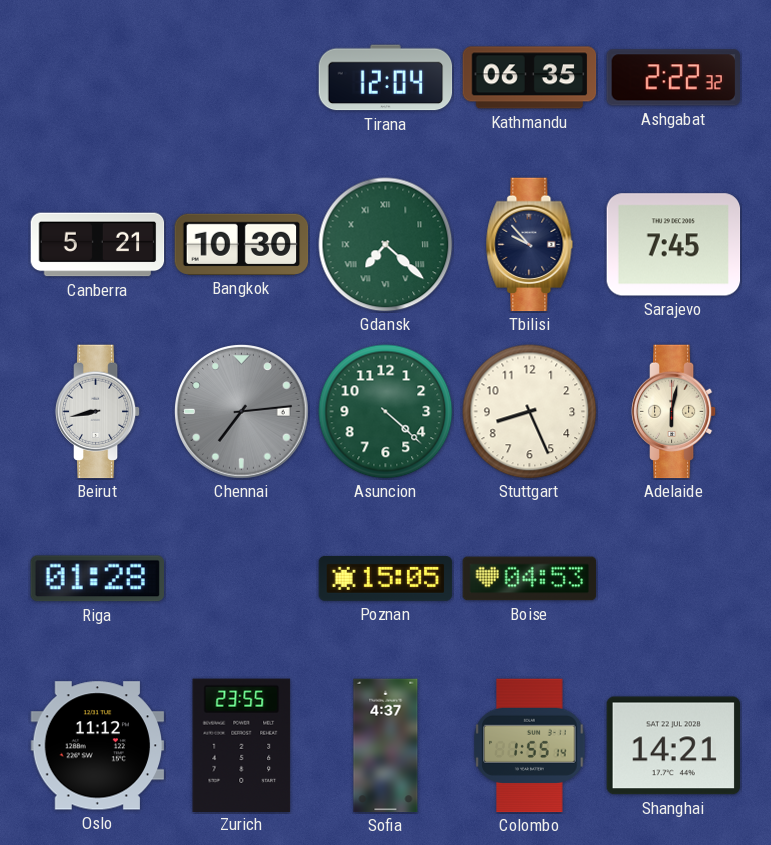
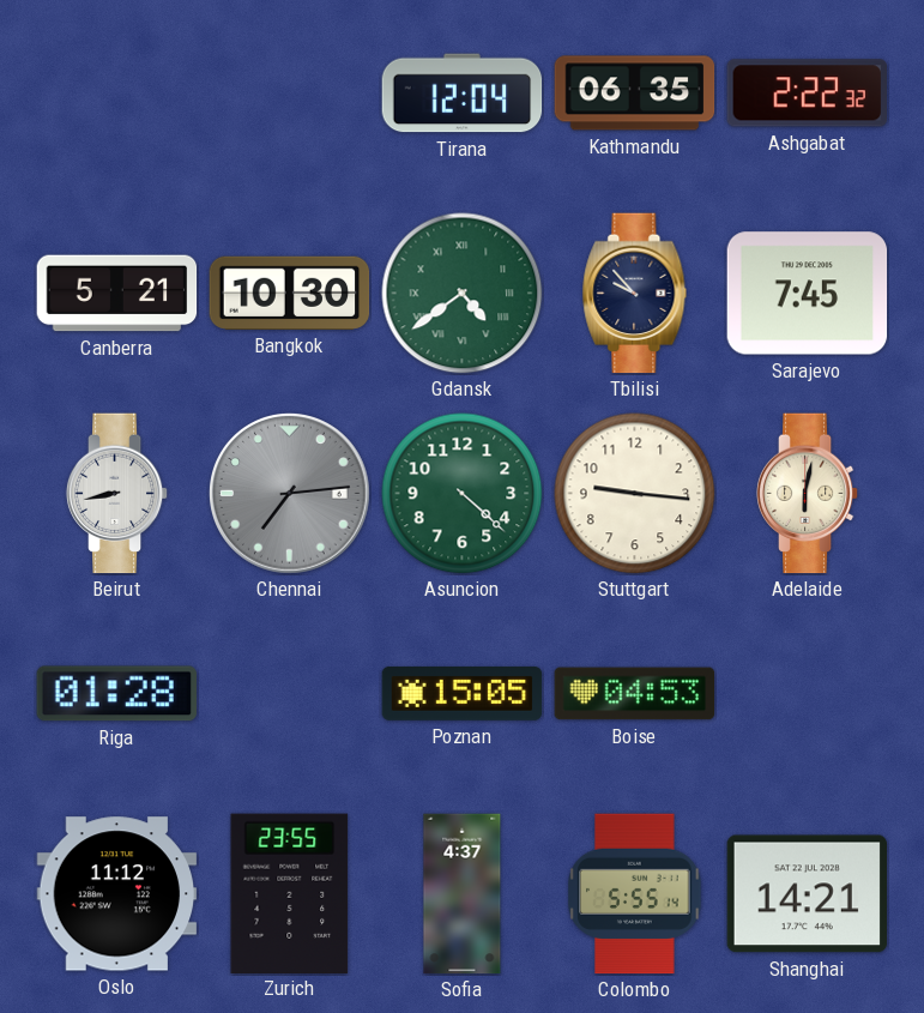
Gdansk: 7:22 -> 4:39 (463, 294)
Stuttgart: 8:26 -> 9:16 (635, 494)
Colombo: 1:55 -> 5:55 (635, 894)
